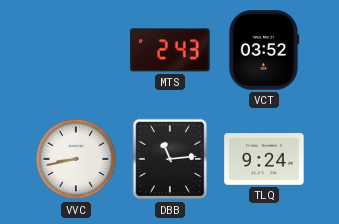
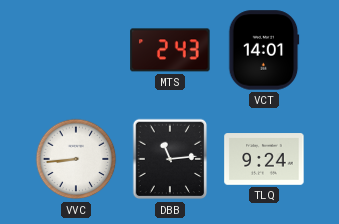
VCT: 03:52 -> 14:01 (264, 50)
VVC: 8:43 -> 8:44 (76, 159)
